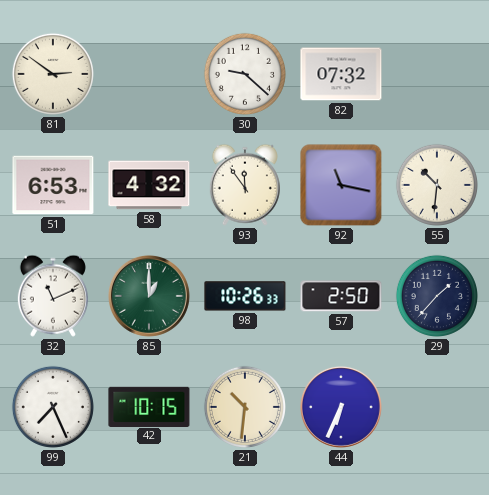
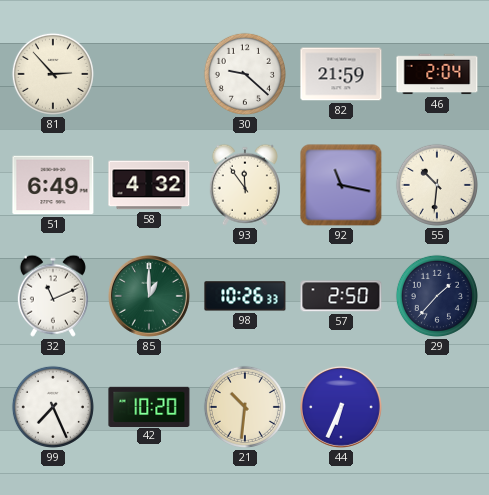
81: 2:51 -> 2:53 (53, 74)
82: 07:32 -> 21:59 (341, 74)
46: none -> 2:04 (437, 74)
51: 6:53 -> 6:49 (53, 185)
42: 10:15 -> 10:20 (149, 406)
